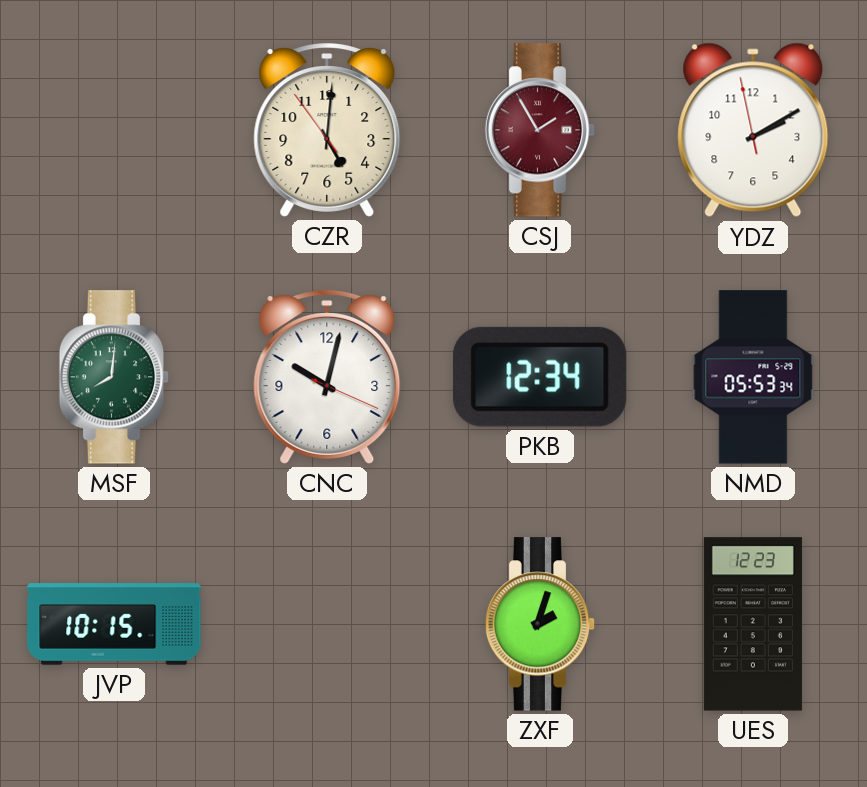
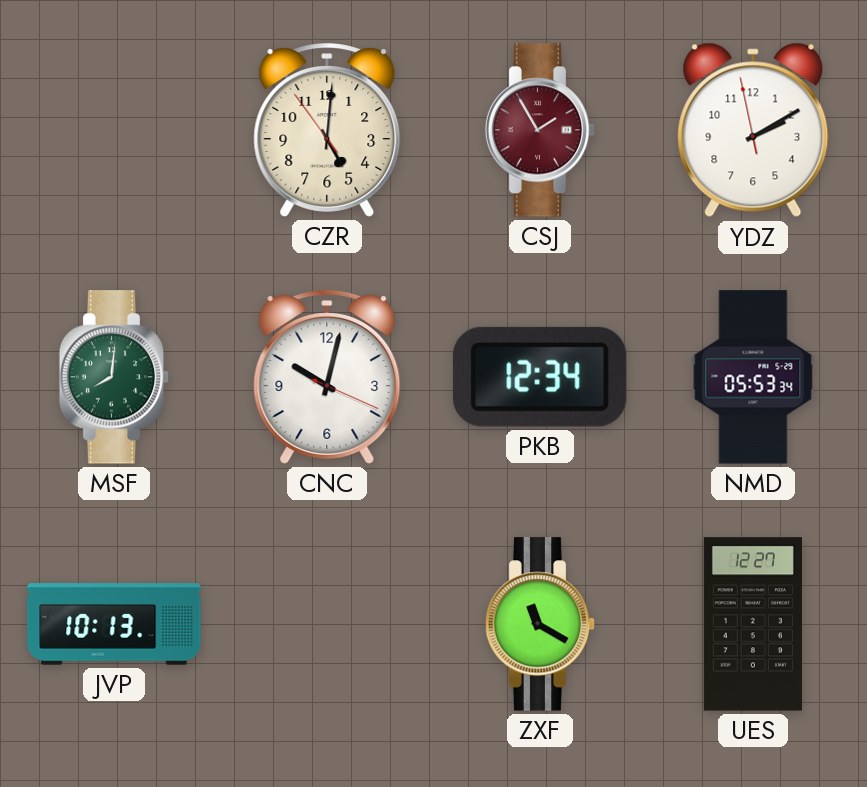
JVP: 10:15 -> 10:13 (114, 624)
ZXF: 2:03 -> 11:20 (540, 624)
UES: 12:23 -> 12:27 (753, 624)
